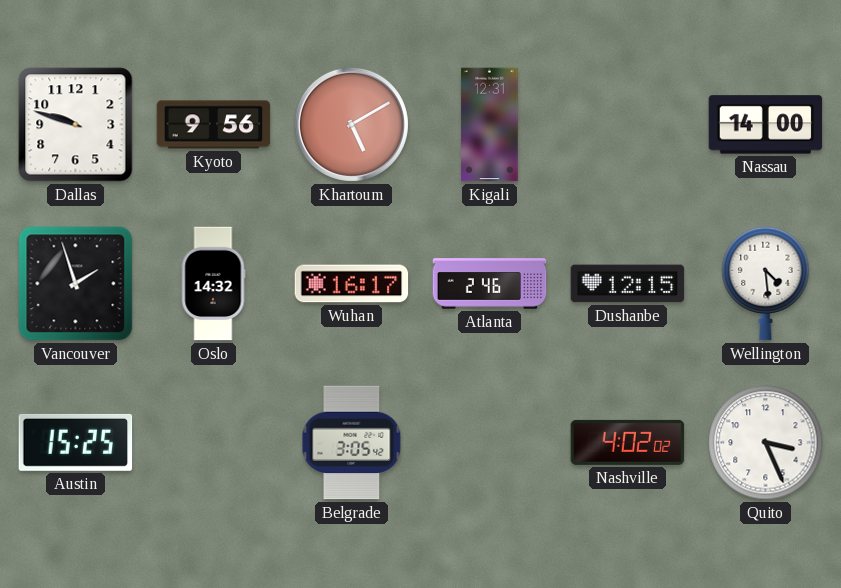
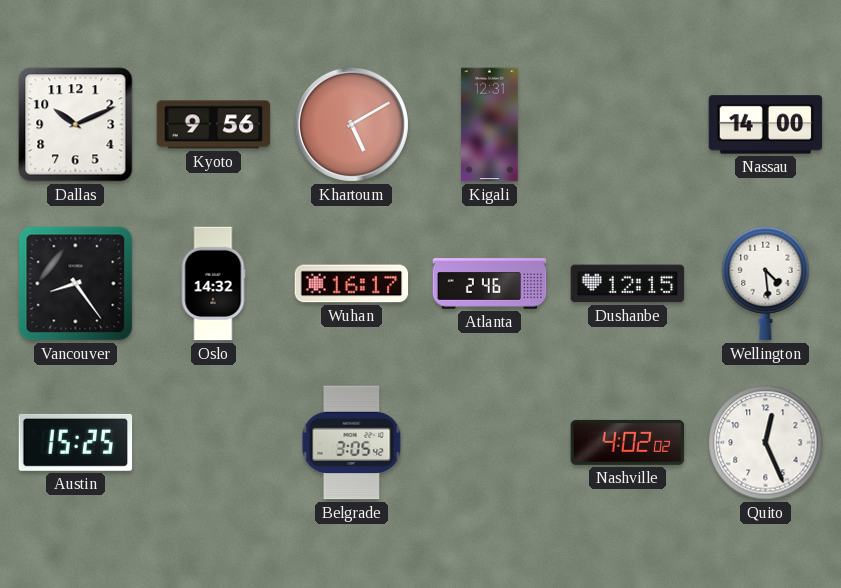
Dallas: 9:48 -> 10:11 (76, 125)
Vancouver: 1:57 -> 8:24 (76, 284)
Quito: 3:26 -> 12:26 (766, 443)
